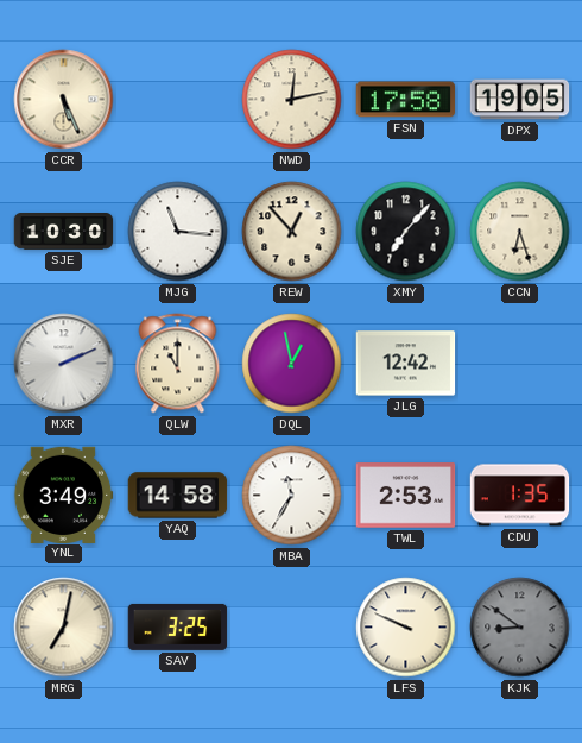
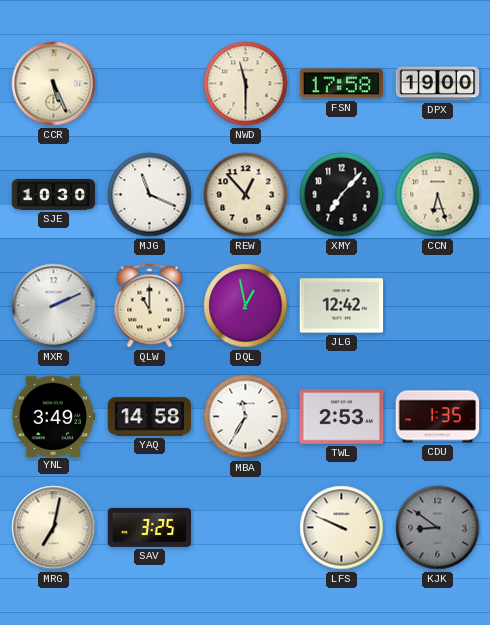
NWD: 12:13 -> 11:30 (246, 84)
DPX: 19:05 -> 19:00 (438, 84)
MJG: 11:16 -> 11:19 (150, 195)
